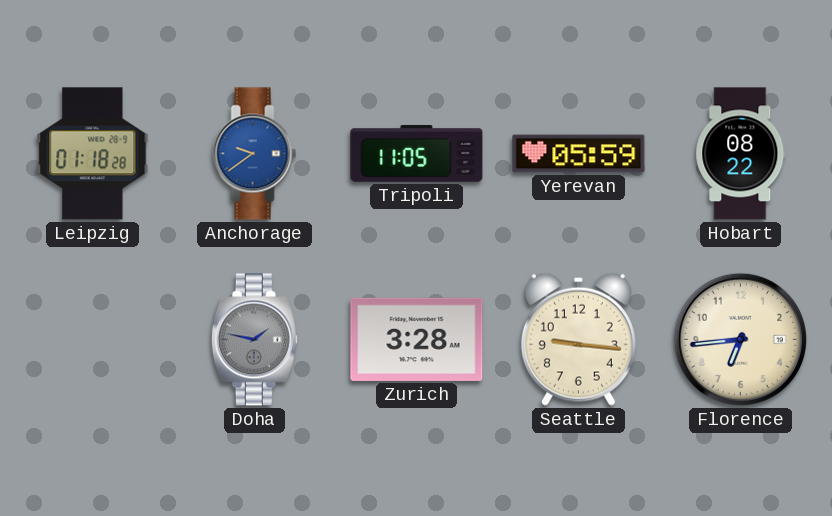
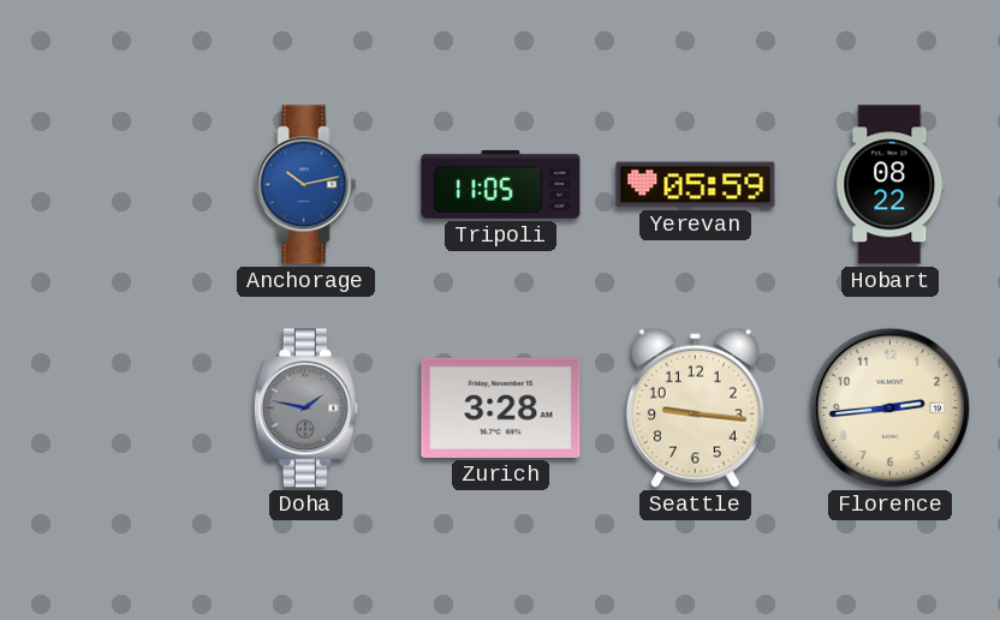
Leipzig: 01:18 -> none (93, 154)
Anchorage: 9:39 -> 10:13 (306, 185)
Florence: 6:44 -> 2:44 (889, 407)
